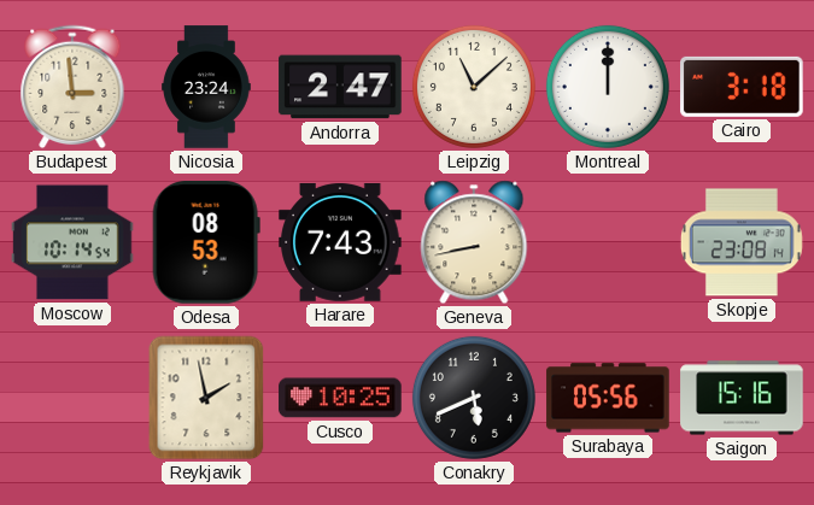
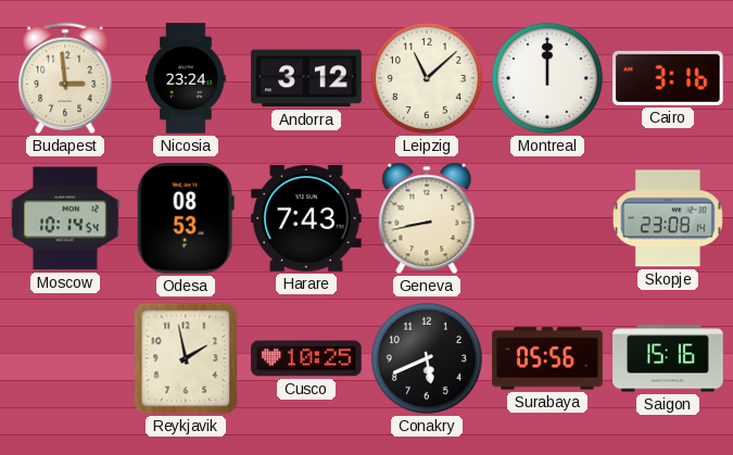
Andorra: 2:47 -> 3:12 (306, 78)
Cairo: 3:18 -> 3:16 (669, 78)
